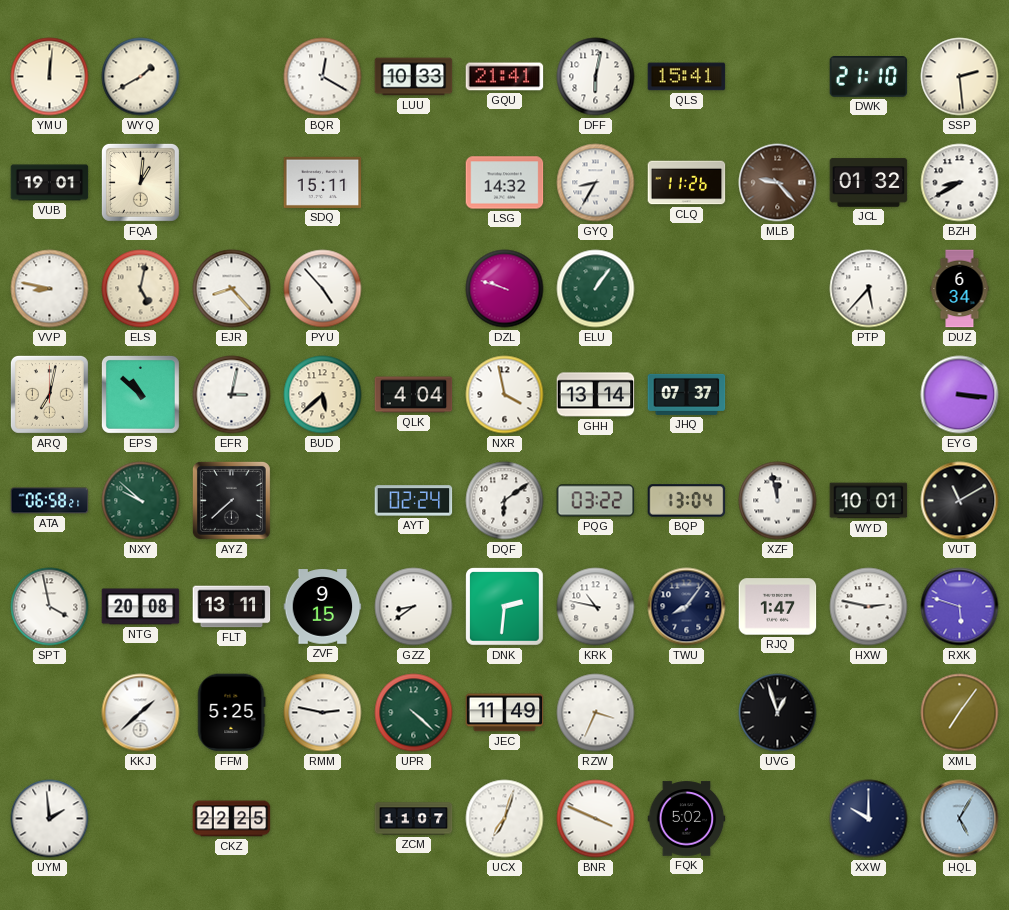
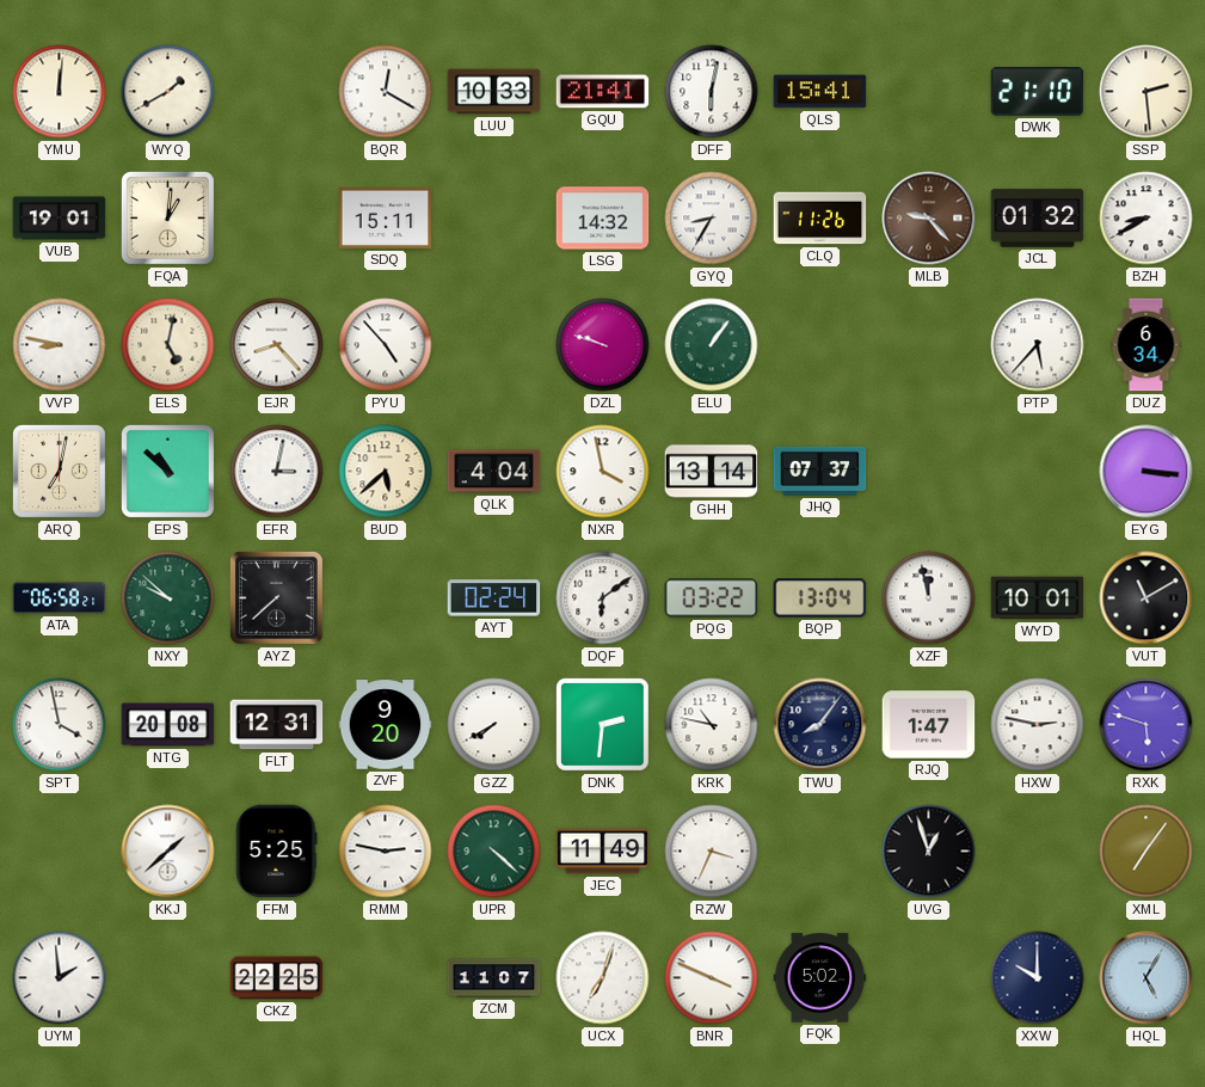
FLT: 13:11 -> 12:31 (277, 725)
ZVF: 9:15 -> 9:20 (386, 725)
GZZ: 8:39 -> 7:40 (494, 725)
